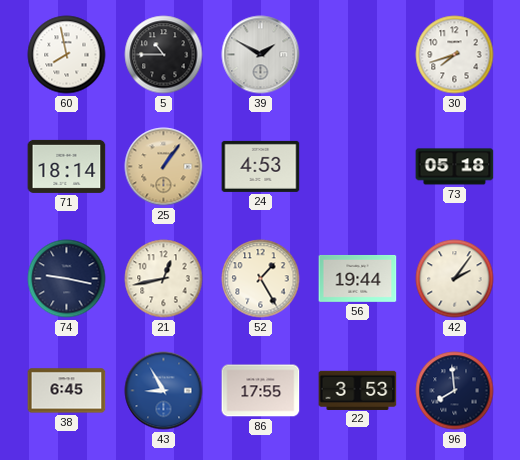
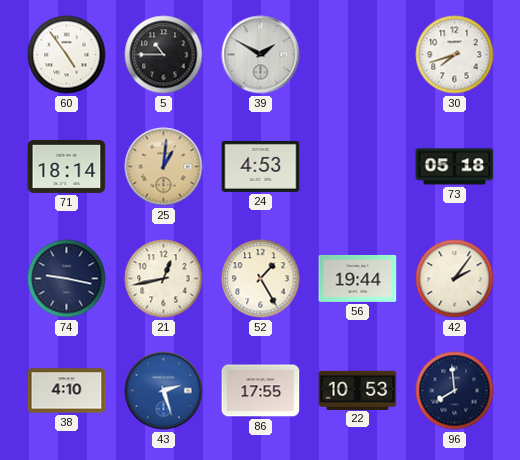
60: 7:58 -> 4:54 (67, 55)
25: 1:06 -> 1:01 (164, 167)
38: 6:45 -> 4:10 (67, 391)
43: 8:55 -> 2:27 (164, 391)
22: 3:53 -> 10:53 (358, 390)
